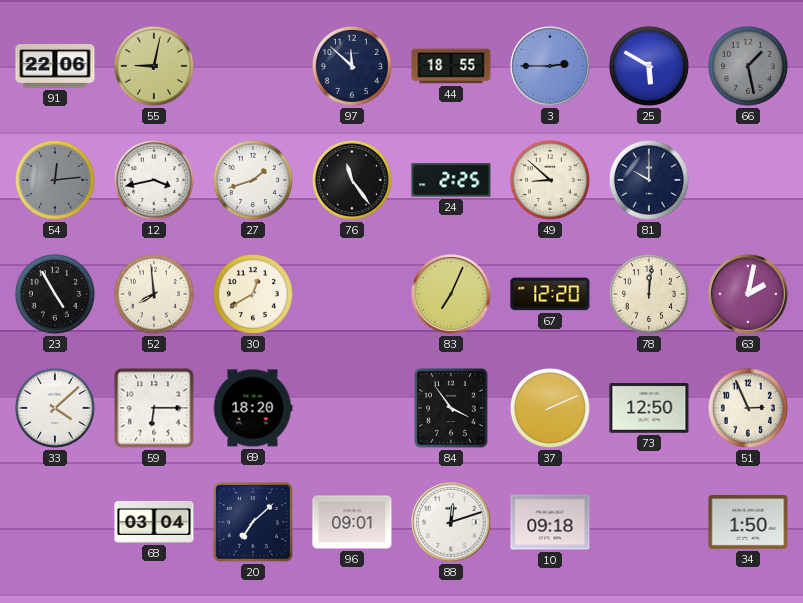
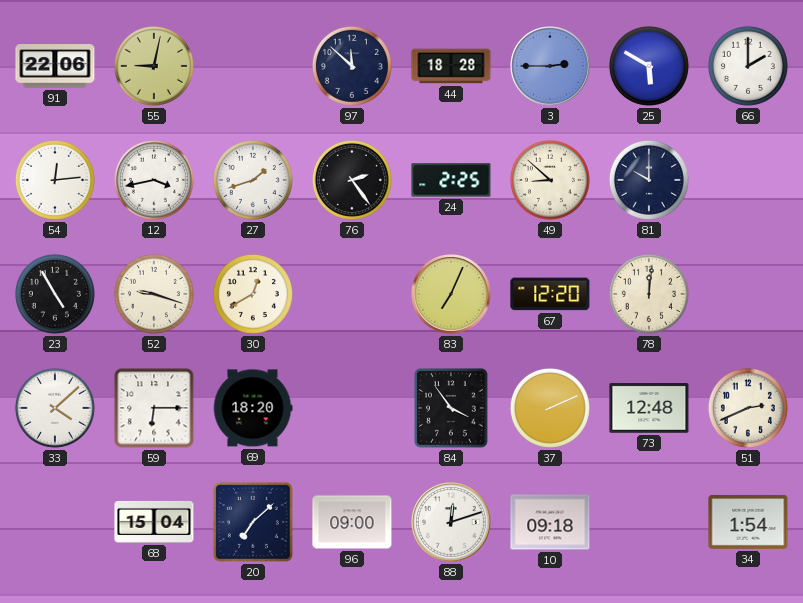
44: 18:55 -> 18:28 (451, 66)
66: 1:28 -> 2:00 (748, 66)
66 dial: grey -> white (748, 66)
54 dial: grey -> white (55, 180)
76: 11:24 -> 2:24 (352, 180)
52: 7:59 -> 9:18 (154, 294)
63: 2:02 -> none (748, 294)
73: 12:50 -> 12:48 (649, 409)
51: 2:56 -> 2:41 (748, 408)
68: 03:04 -> 15:04 (154, 522)
96: 09:01 -> 09:00 (352, 522)
34: 1:50 -> 1:54 (748, 522)
